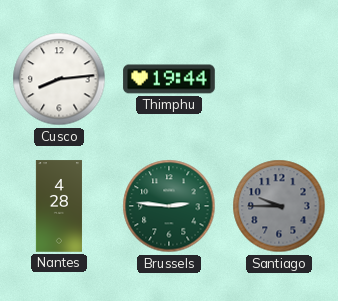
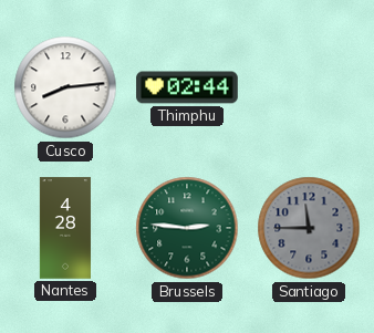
Thimphu: 19:44 -> 02:44 (187, 87)
Santiago: 9:45 -> 11:45 (309, 228)
